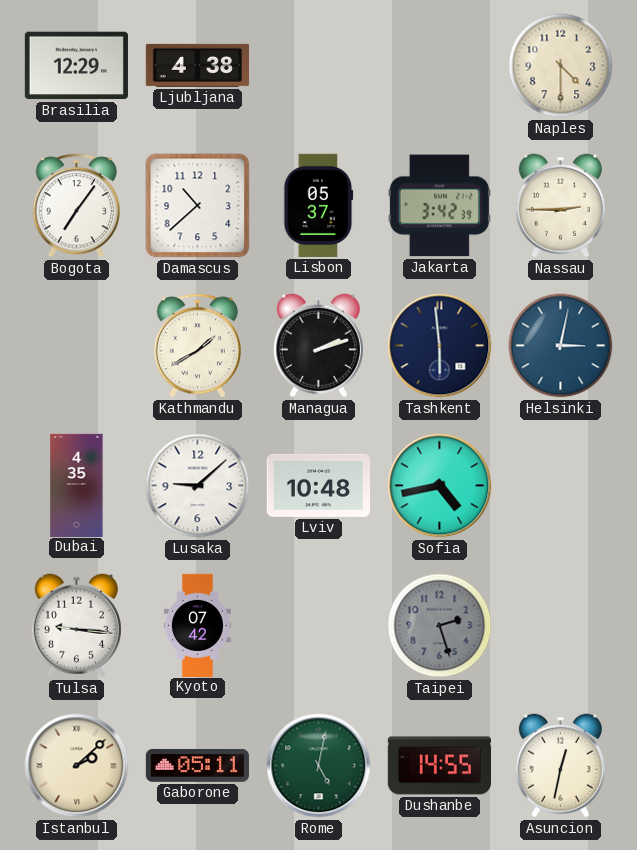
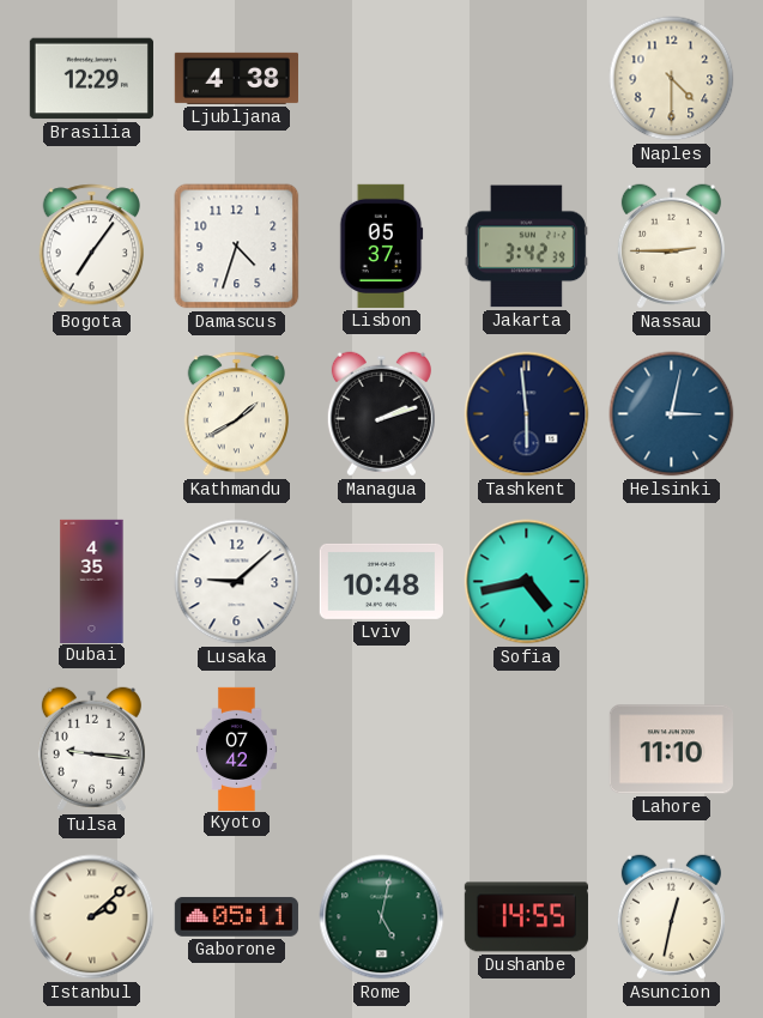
Damascus: 10:38 -> 4:33 (237, 247)
Taipei: 2:27 -> none (440, 626)
Lahore: none -> 11:10 (671, 750)
